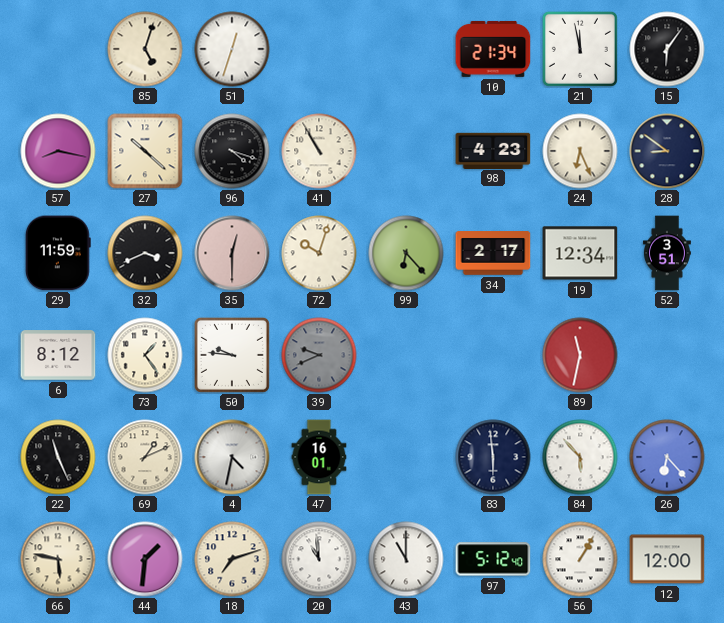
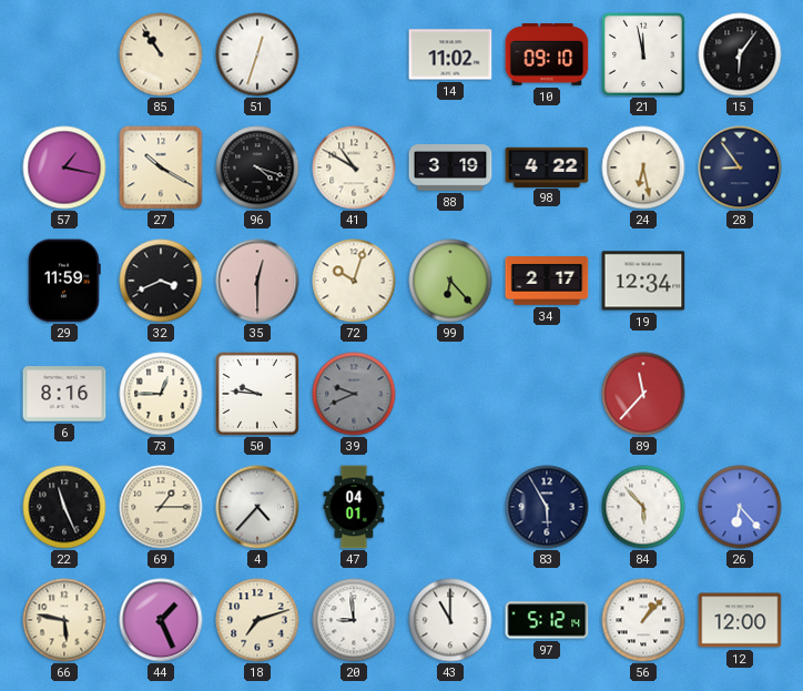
85: 5:03 -> 10:54 (161, 54)
14: none -> 11:02 (450, 54)
10: 21:34 -> 09:10 (547, 54)
57: 8:17 -> 1:17 (64, 167)
27: 10:22 -> 10:20 (161, 167)
41: 10:55 -> 10:50 (354, 167)
88: none -> 3:19 (450, 167)
98: 4:23 -> 4:22 (547, 166)
24: 6:26 -> 6:28 (643, 167)
28: 8:51 -> 8:54 (740, 167)
52: 3:51 -> none (668, 253)
6: 8:12 -> 8:16 (64, 394)
73: 1:24 -> 12:45 (161, 394)
89: 11:32 -> 11:37 (643, 394)
69: 1:11 -> 1:15 (161, 507)
4: 4:32 -> 4:37 (257, 507)
47: 16:01 -> 04:01 (354, 507)
83: 5:59 -> 5:55 (547, 507)
44: 1:31 -> 1:26 (161, 620)
20: 10:59 -> 8:59 (354, 620)
97: 5:12:40 -> 5:12:14 (547, 620)
56: 1:05 -> 1:07 (643, 620)
